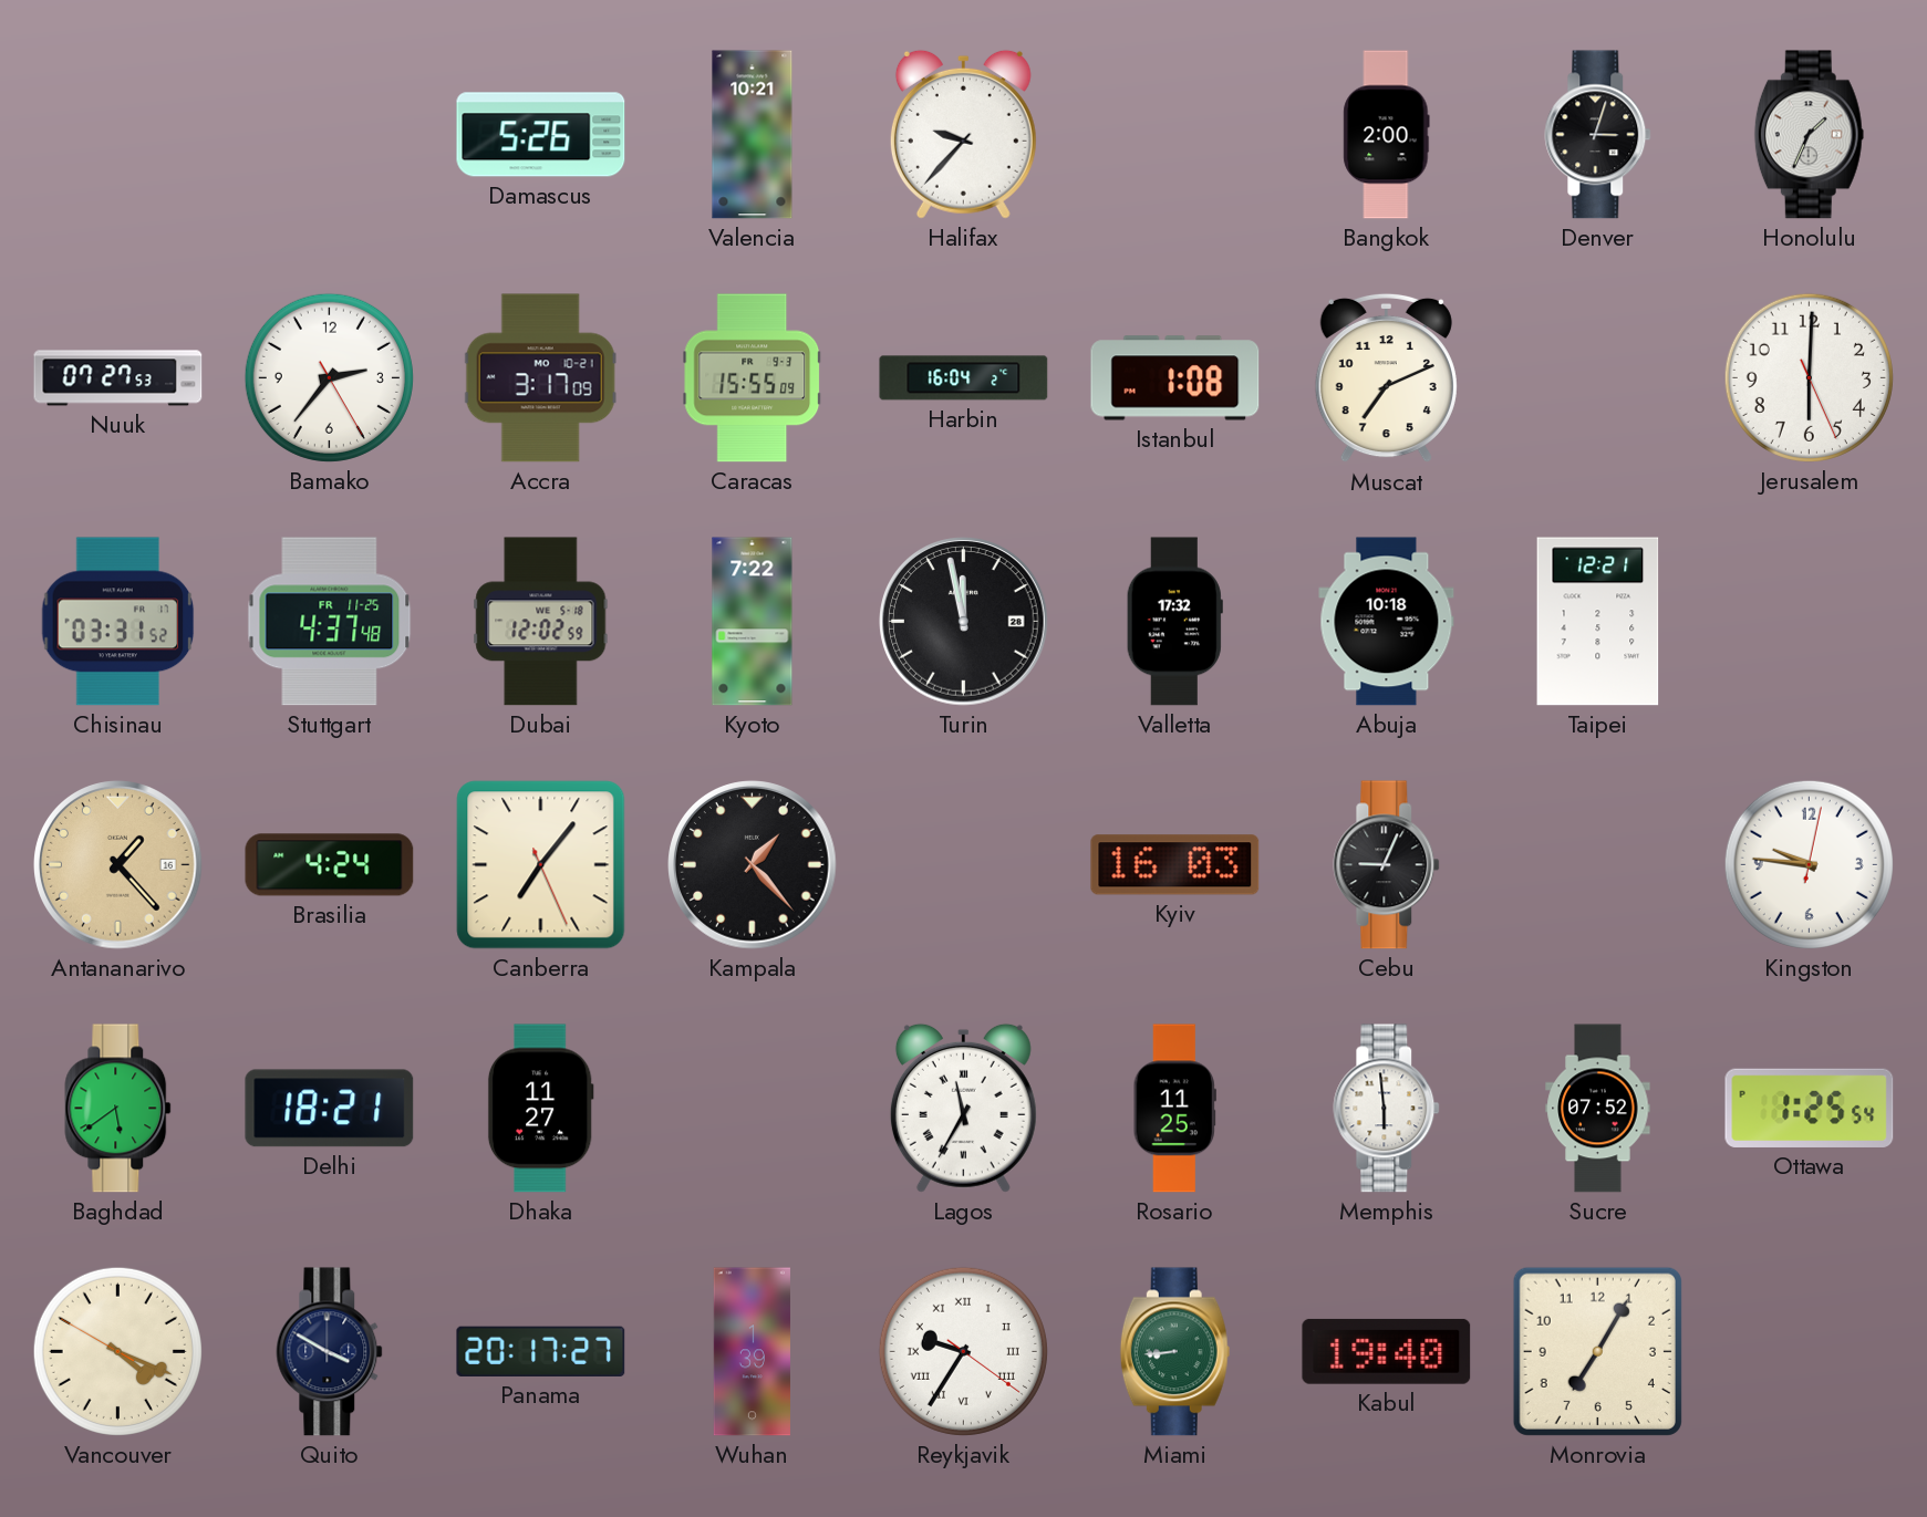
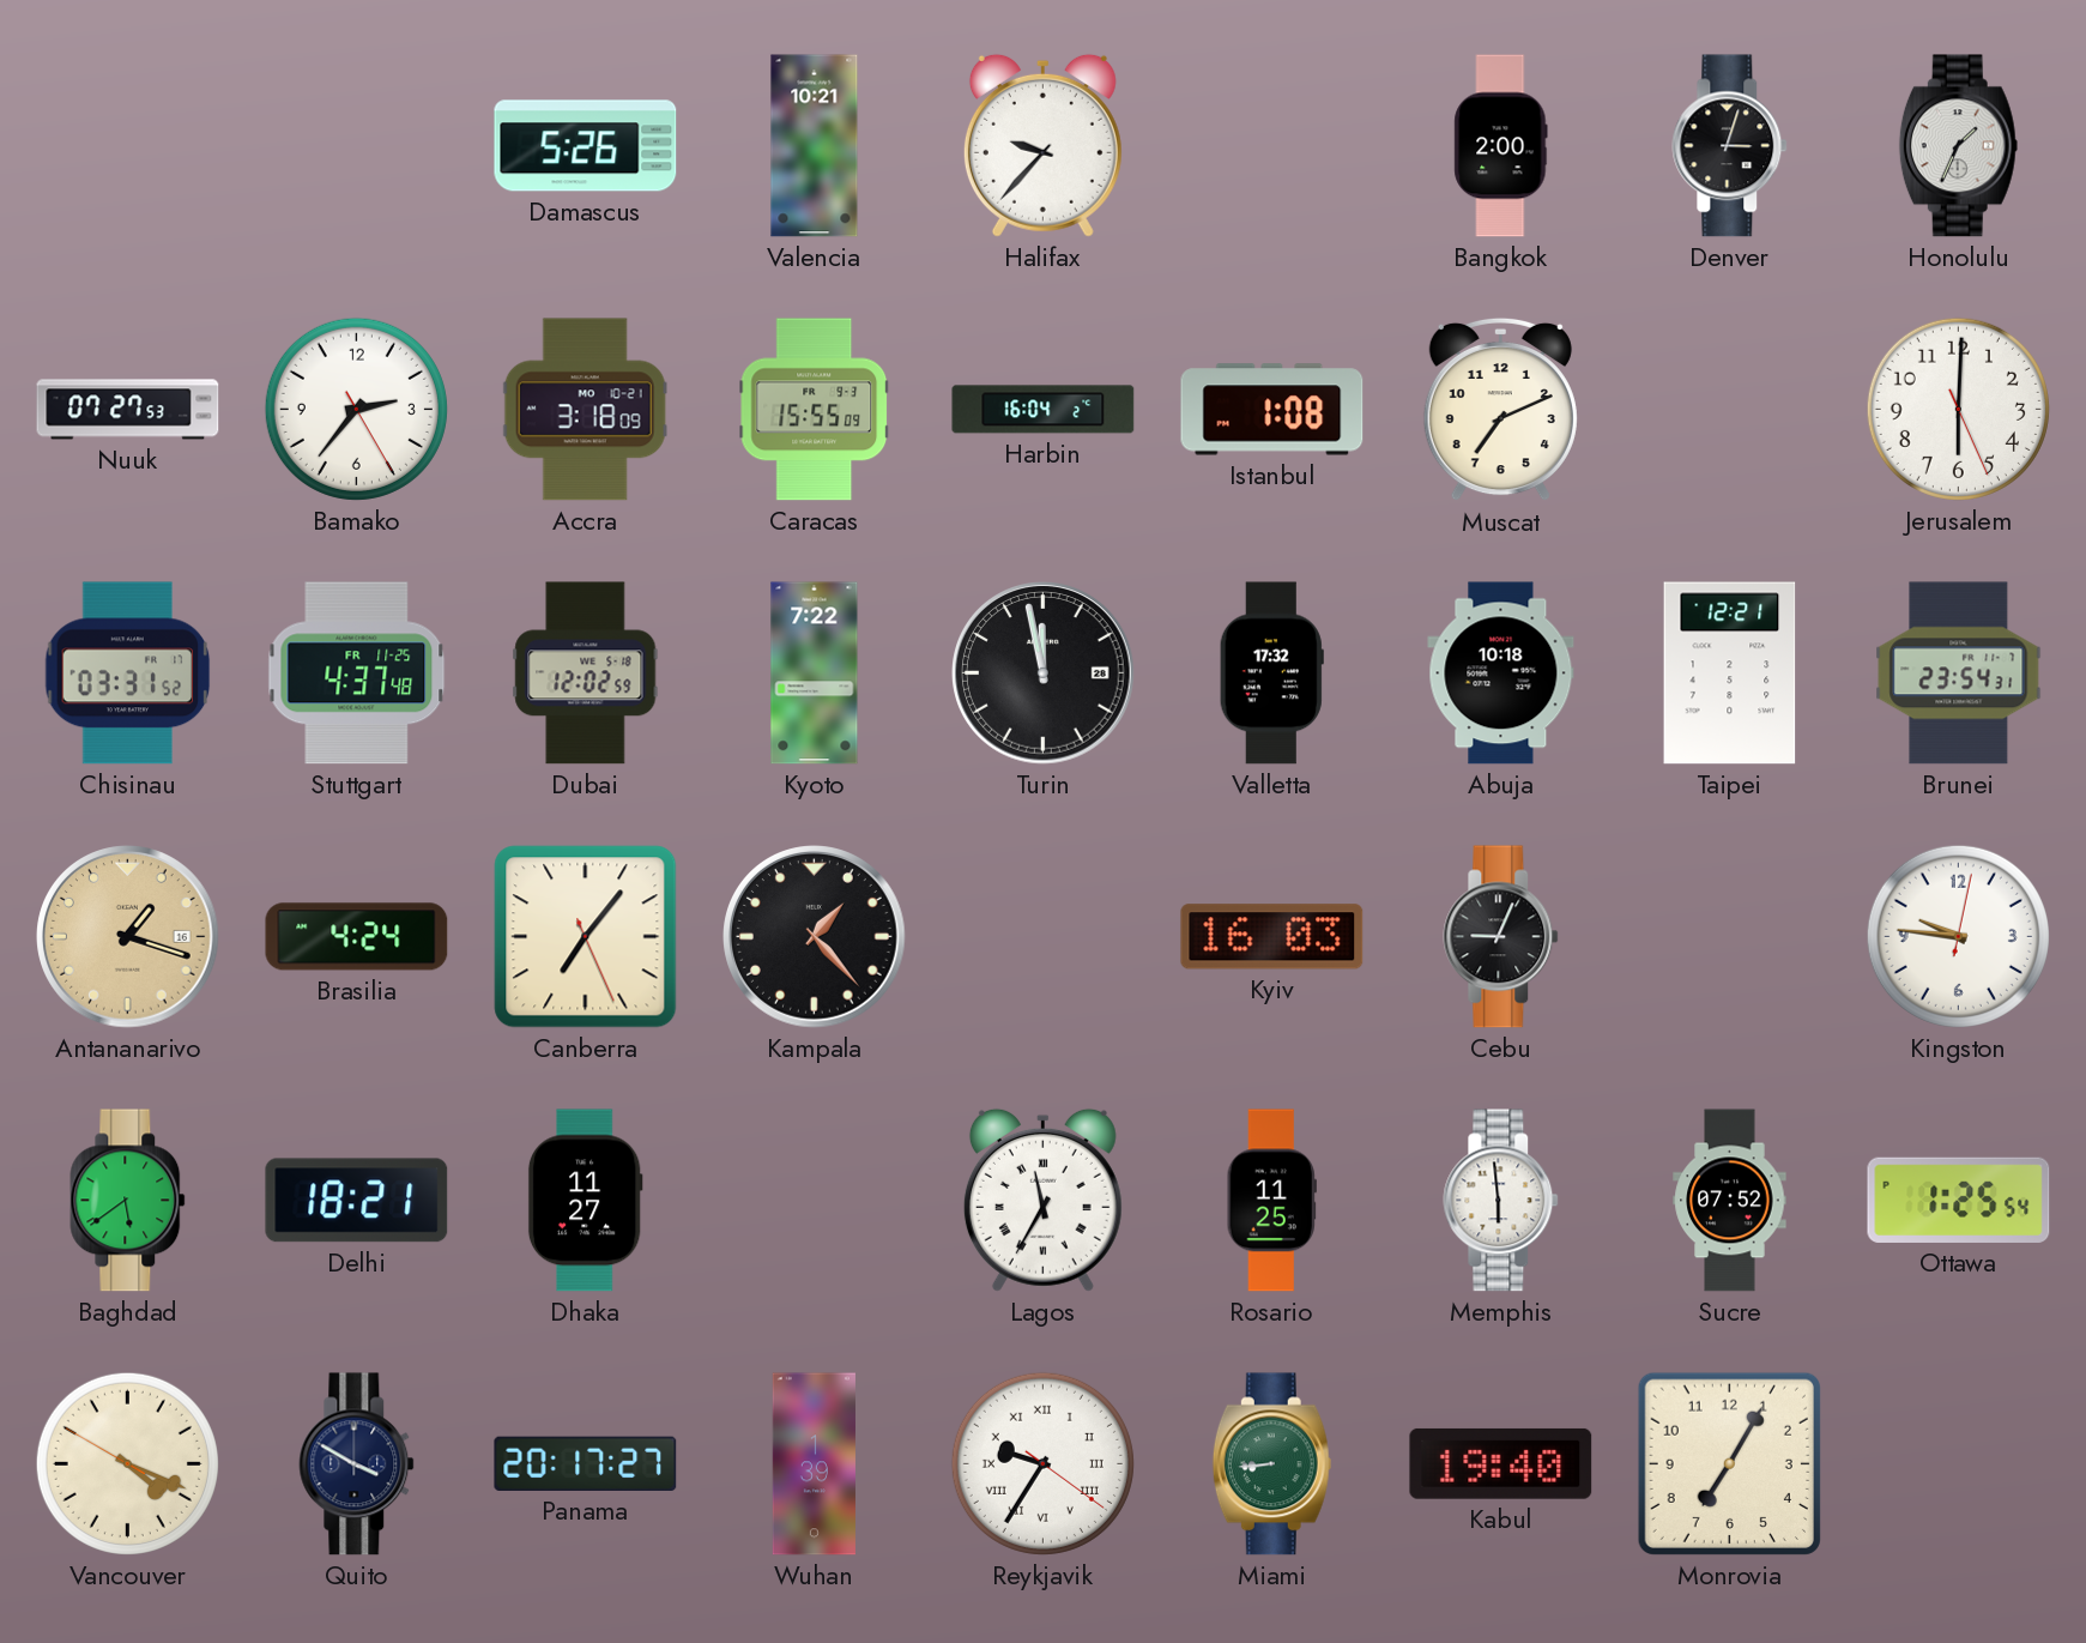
Accra: 3:17 -> 3:18 (585, 410)
Brunei: none -> 23:54 (1959, 673)
Antananarivo: 1:23 -> 1:18 (128, 937)
